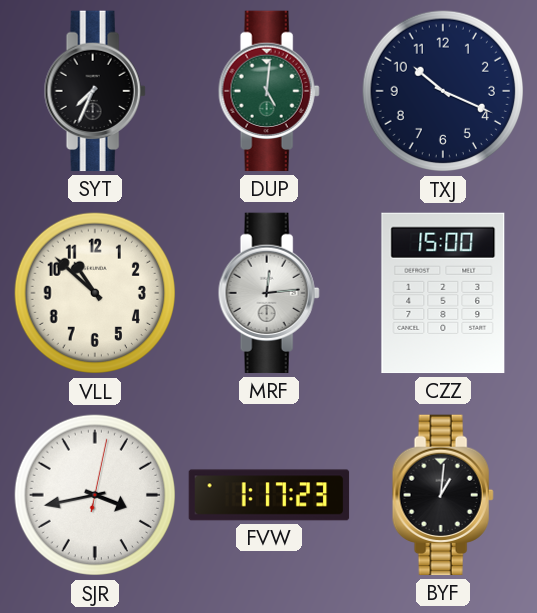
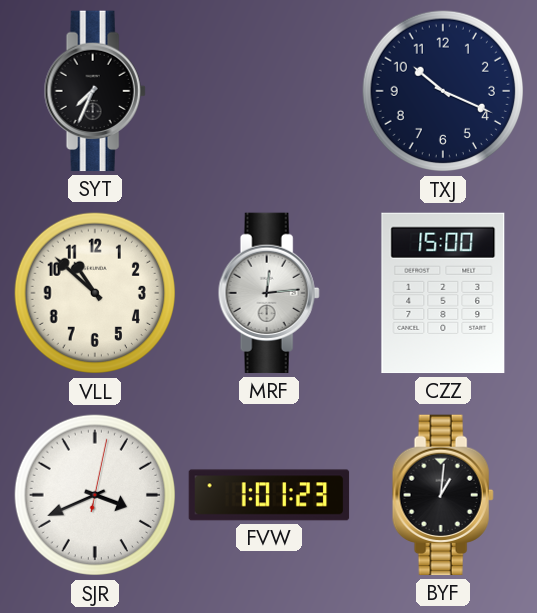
DUP: 5:01 -> none (269, 91)
SJR: 3:43 -> 3:41 (95, 495)
FVW: 1:17 -> 1:01 (269, 495)
